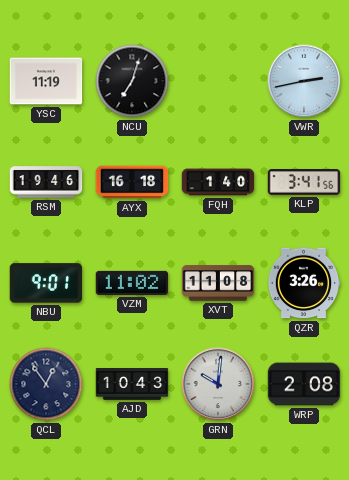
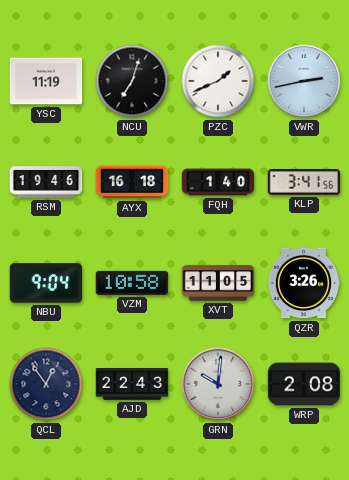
PZC: none -> 1:41 (218, 81)
NBU: 9:01 -> 9:04 (46, 283)
VZM: 11:02 -> 10:58 (132, 283)
XVT: 11:08 -> 11:05 (218, 283)
AJD: 10:43 -> 22:43 (132, 384)
